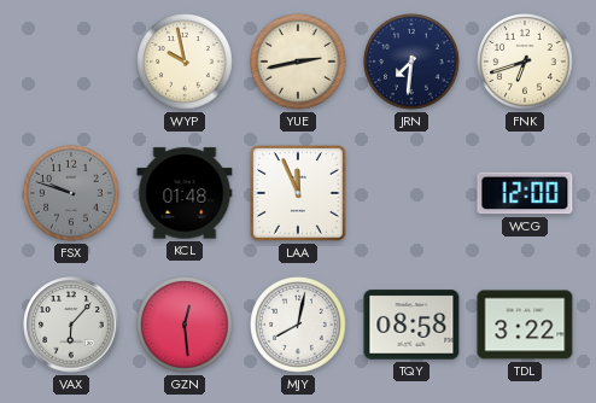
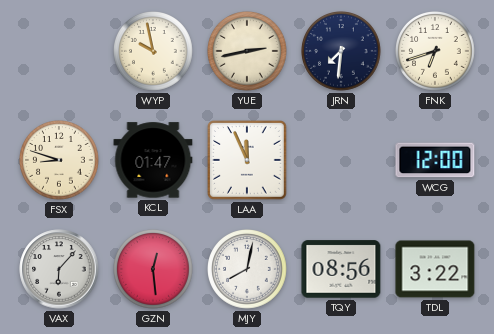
FSX: 9:48 -> 8:48 (60, 161)
FSX dial: grey -> cream (60, 161)
KCL: 01:48 -> 01:47 (153, 160)
TQY: 08:58 -> 08:56 (341, 269)
